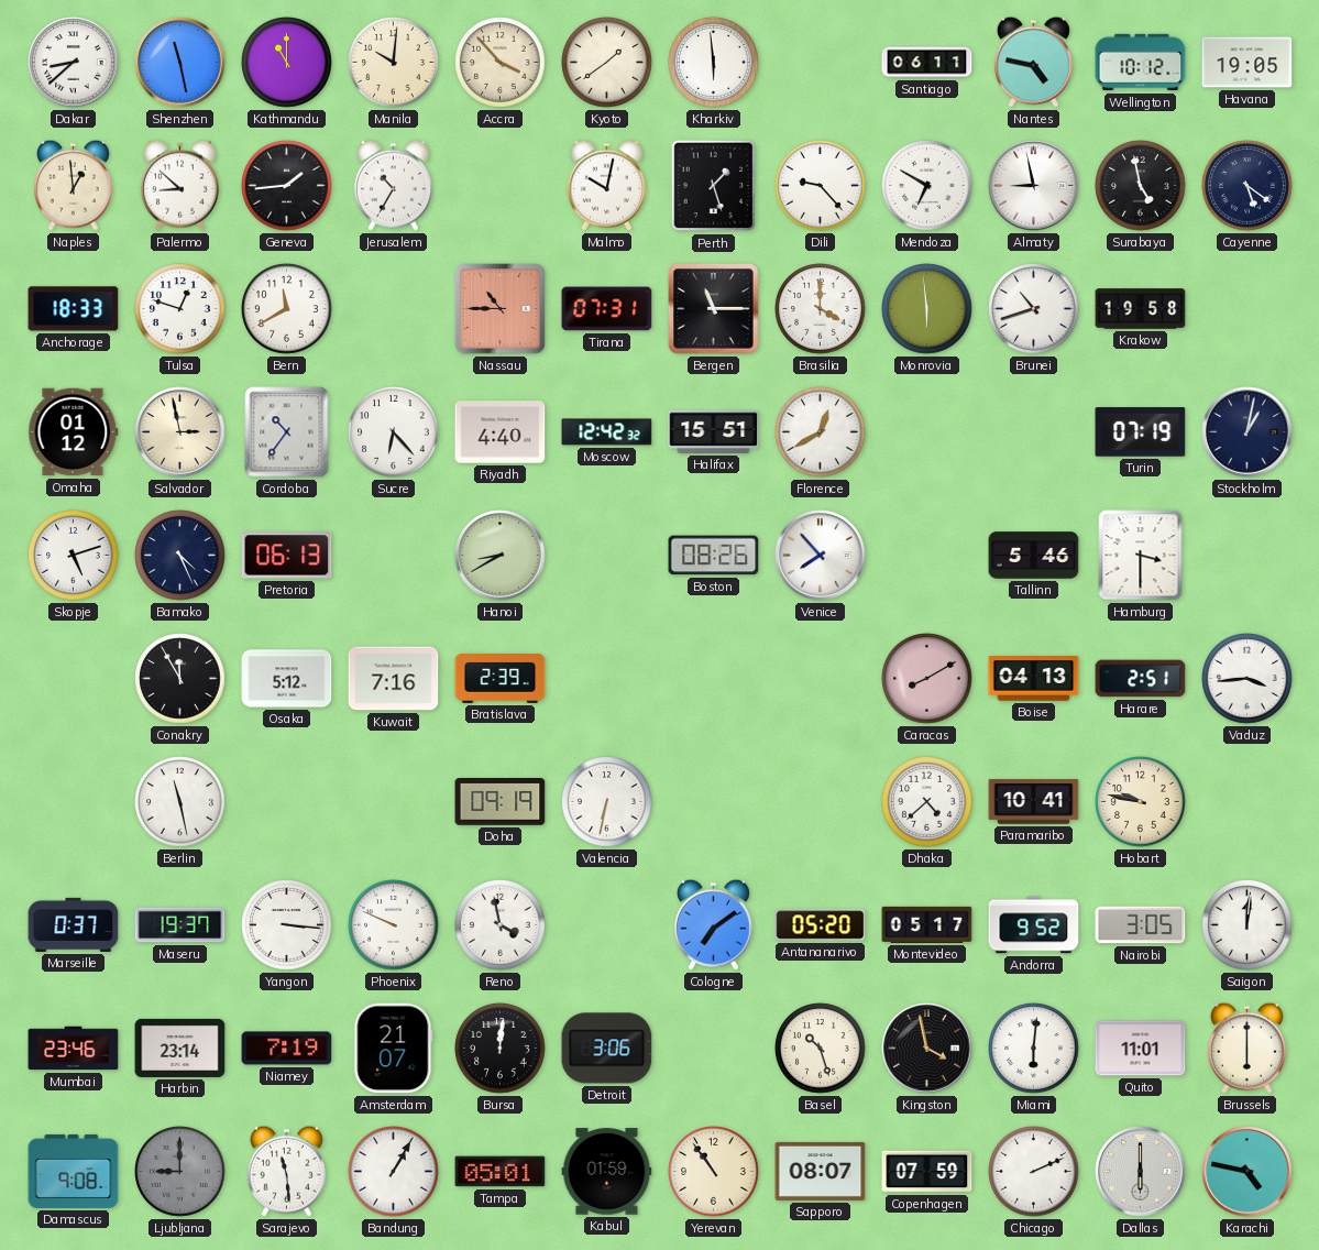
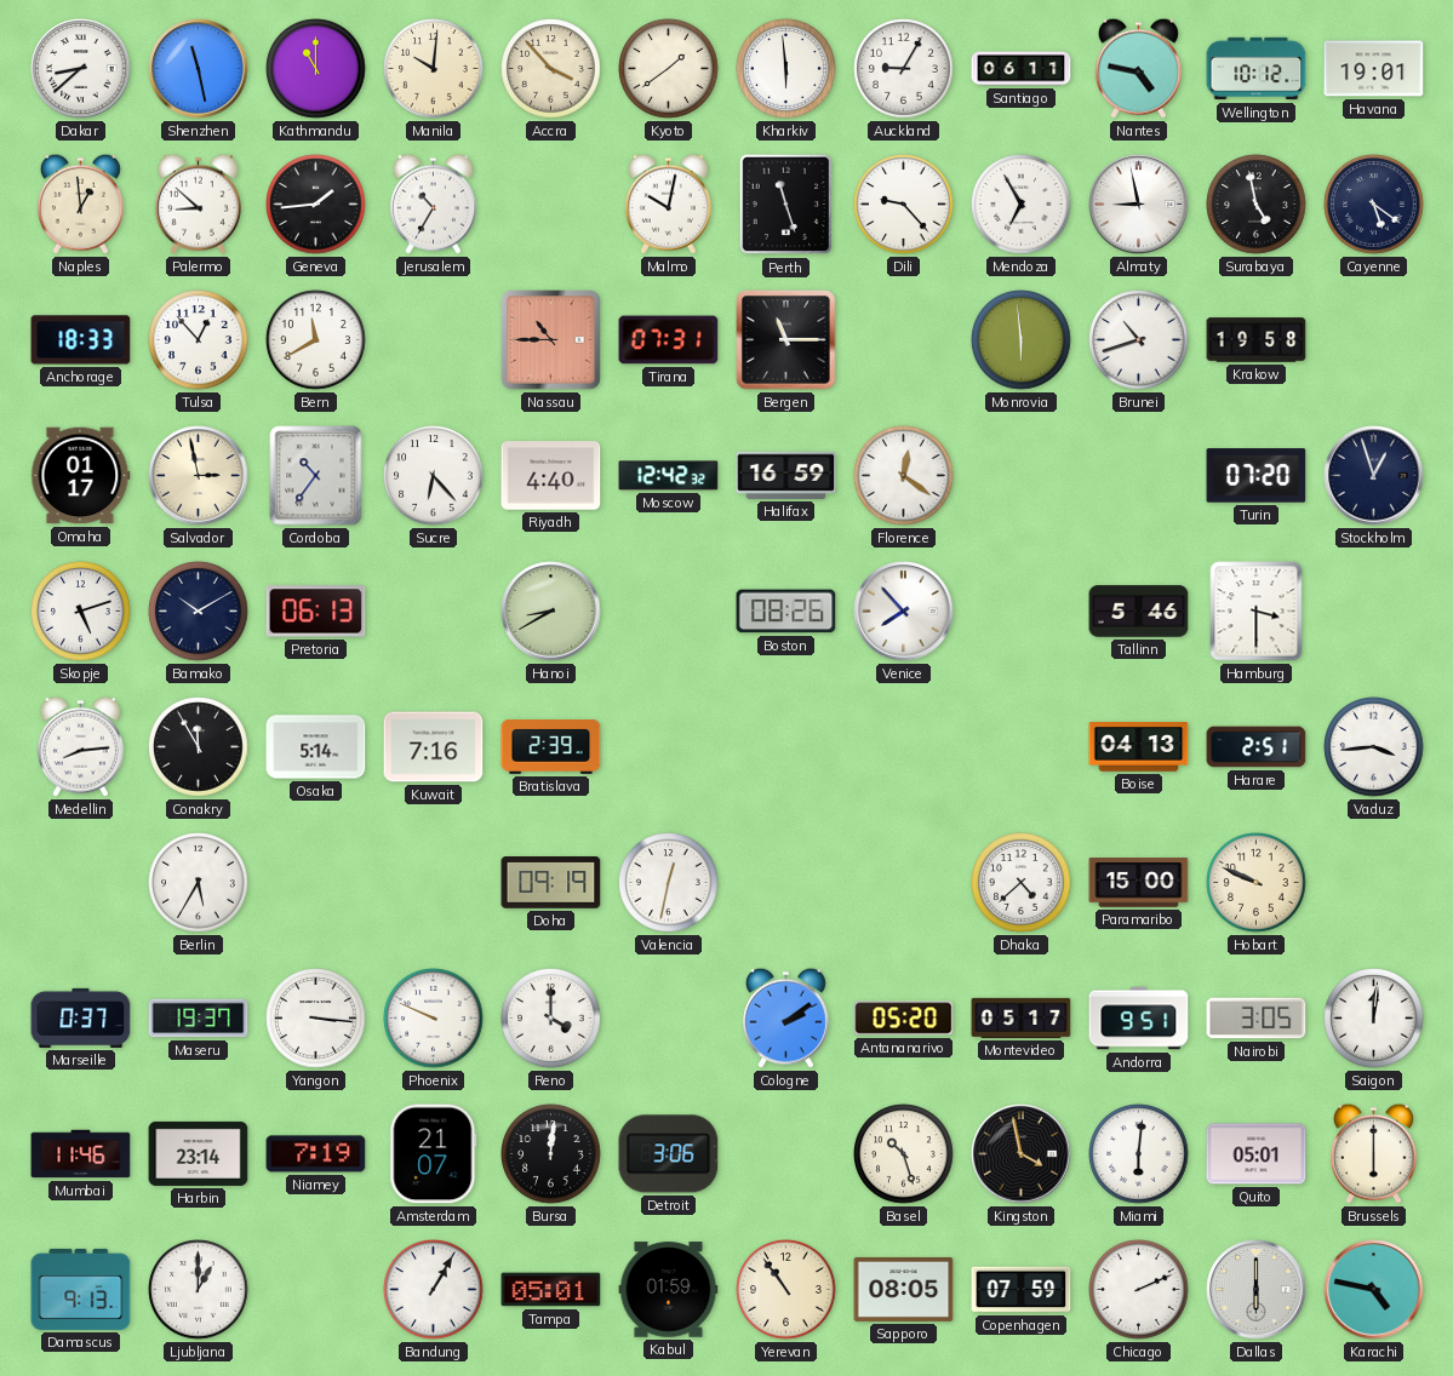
Auckland: none -> 9:05 (904, 69)
Havana: 19:05 -> 19:01 (1374, 69)
Perth: 1:27 -> 11:27 (786, 205)
Mendoza: 6:50 -> 6:55 (1022, 205)
Tulsa: 12:48 -> 12:53 (199, 340)
Brasilia: 4:00 -> none (821, 309)
Omaha: 01:12 -> 01:17 (81, 476)
Halifax: 15:51 -> 16:59 (786, 475)
Florence: 12:40 -> 12:21 (904, 476)
Turin: 07:19 -> 07:20 (1257, 476)
Stockholm: 1:02 -> 12:57 (1374, 476)
Bamako: 4:26 -> 10:10 (199, 612)
Medellin: none -> 8:14 (80, 746)
Osaka: 5:12 -> 5:14 (316, 747)
Caracas: 8:10 -> none (927, 679)
Berlin: 11:28 -> 5:35 (199, 883)
Valencia: 6:32 -> 12:32 (669, 883)
Paramaribo: 10:41 -> 15:00 (1139, 883)
Hobart: 9:47 -> 9:49 (1257, 883)
Reno: 3:58 -> 4:00 (551, 1019)
Cologne: 7:09 -> 2:09 (785, 1017)
Andorra: 9:52 -> 9:51 (1139, 1019)
Mumbai: 23:46 -> 11:46 (81, 1154)
Quito: 11:01 -> 05:01 (1257, 1154)
Damascus: 9:08 -> 9:13 (81, 1289)
Ljubljana: 9:00 -> 1:00 (199, 1290)
Ljubljana dial: grey -> white (199, 1290)
Sarajevo: 11:29 -> none (286, 1171)
Sapporo: 08:07 -> 08:05 (904, 1289)
